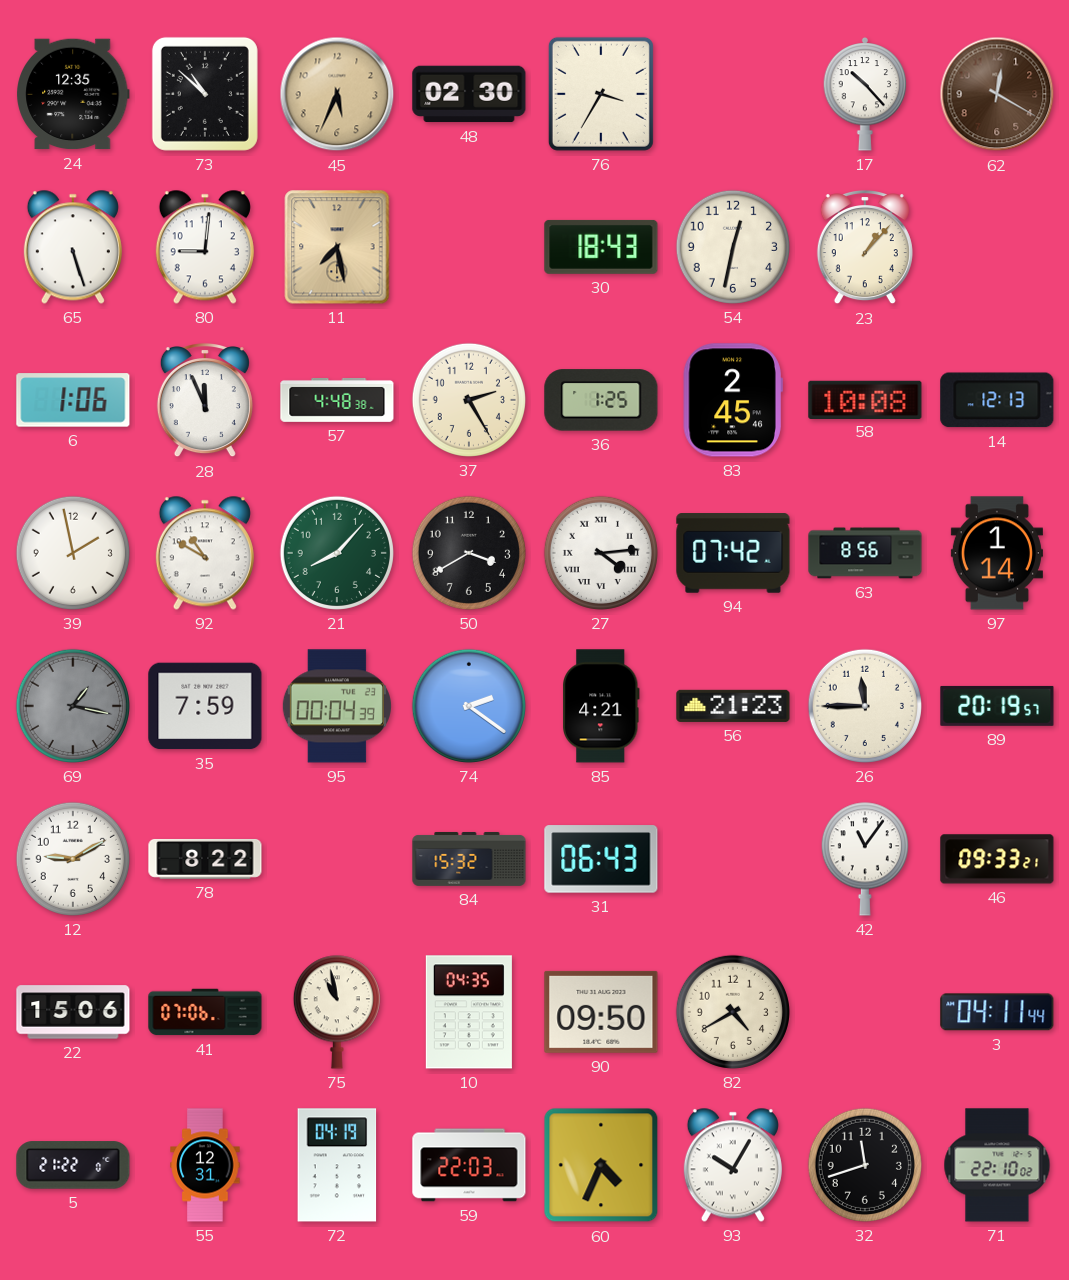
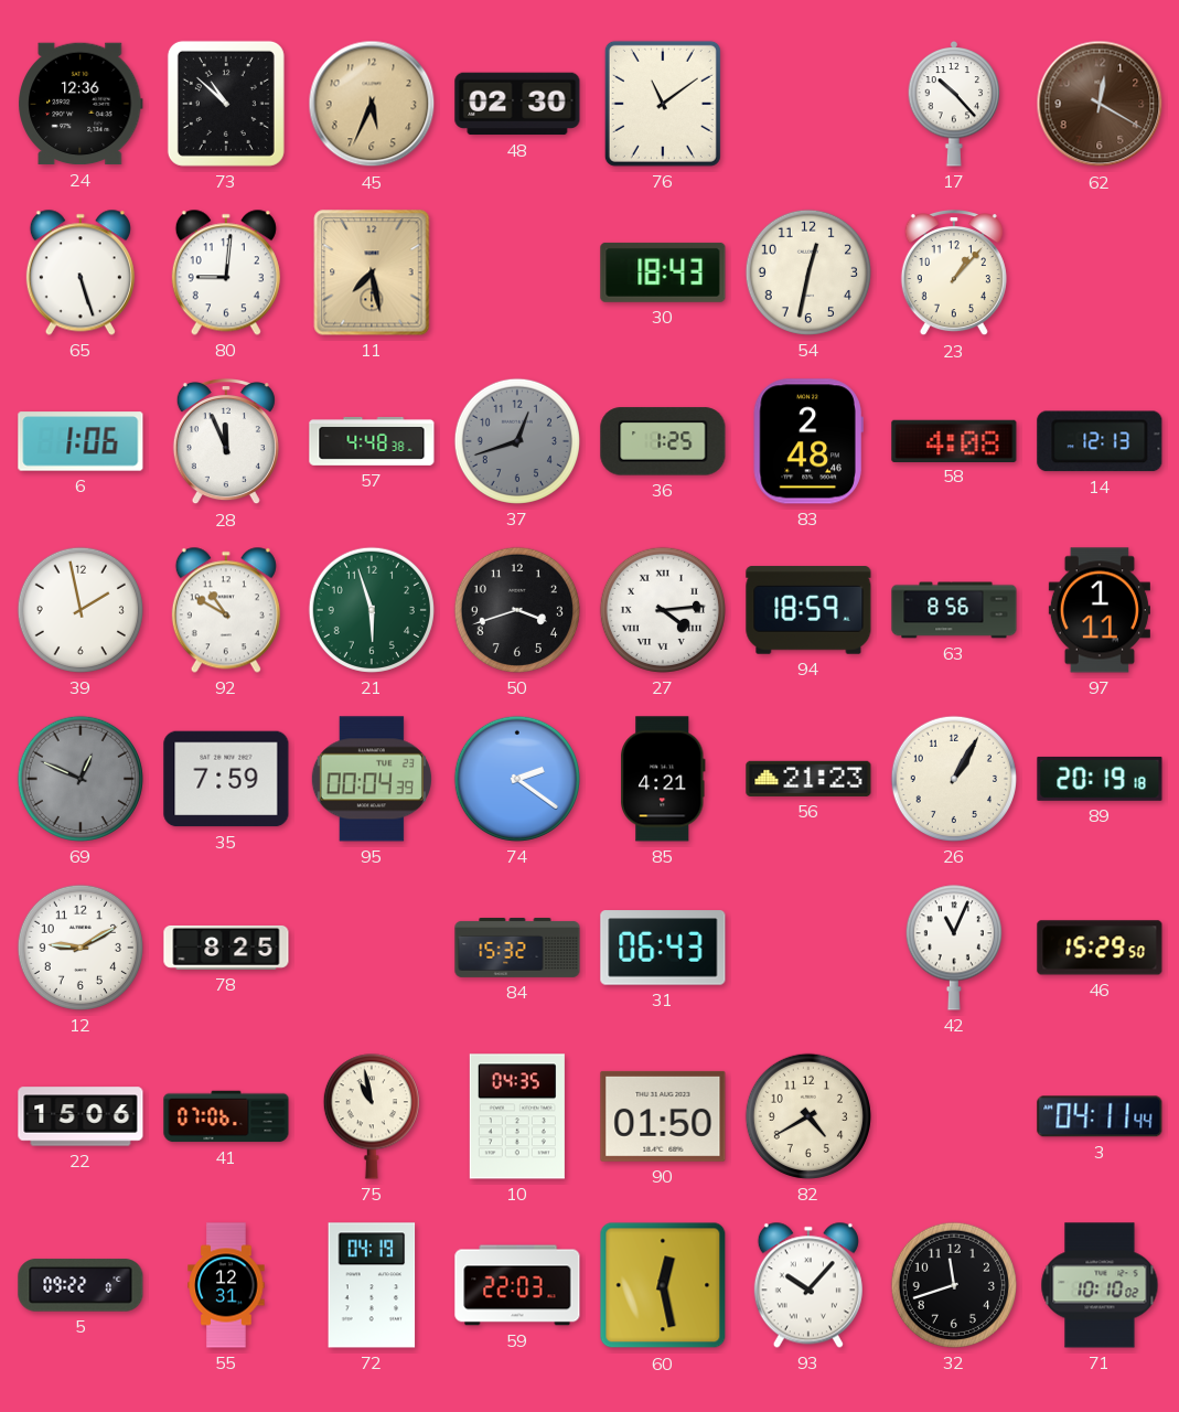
24: 12:35 -> 12:36 (82, 104)
76: 3:35 -> 11:09 (663, 104)
37: 2:25 -> 12:42 (517, 441)
37 dial: cream -> grey (517, 441)
83: 2:45 -> 2:48 (808, 441)
58: 10:08 -> 4:08 (954, 440)
21: 8:07 -> 5:57 (372, 610)
50: 3:40 -> 3:42 (517, 610)
94: 07:42 -> 18:59 (808, 610)
97: 1:14 -> 1:11 (1100, 610)
69: 1:17 -> 12:49 (81, 779)
26: 11:45 -> 1:05 (954, 779)
89: 20:19:57 -> 20:19:18 (1100, 779)
78: 8:22 -> 8:25 (226, 948)
42: 11:06 -> 11:04 (954, 948)
46: 09:33 -> 15:29 (1100, 948)
90: 09:50 -> 01:50 (663, 1116)
5: 21:22 -> 09:22 (81, 1285)
60: 4:34 -> 12:28 (663, 1285)
93: 10:05 -> 10:07 (808, 1285)
71: 22:10 -> 10:10 (1100, 1285)
